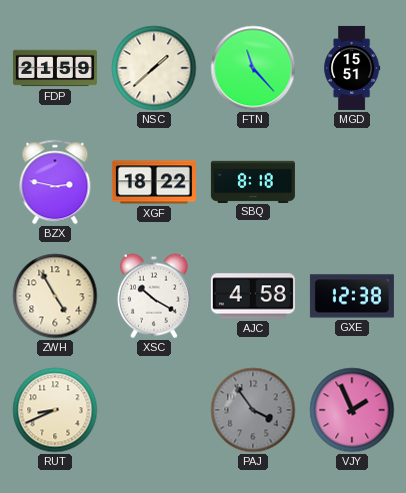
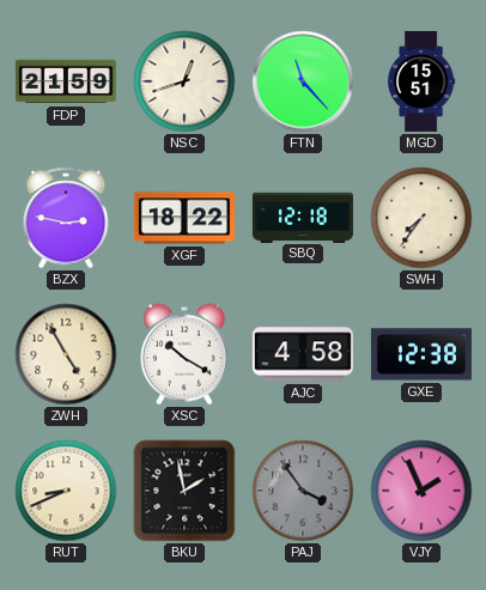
NSC: 1:38 -> 12:42 (184, 81)
SBQ: 8:18 -> 12:18 (303, 217)
SWH: none -> 7:36 (421, 218)
BKU: none -> 1:58 (184, 491)
